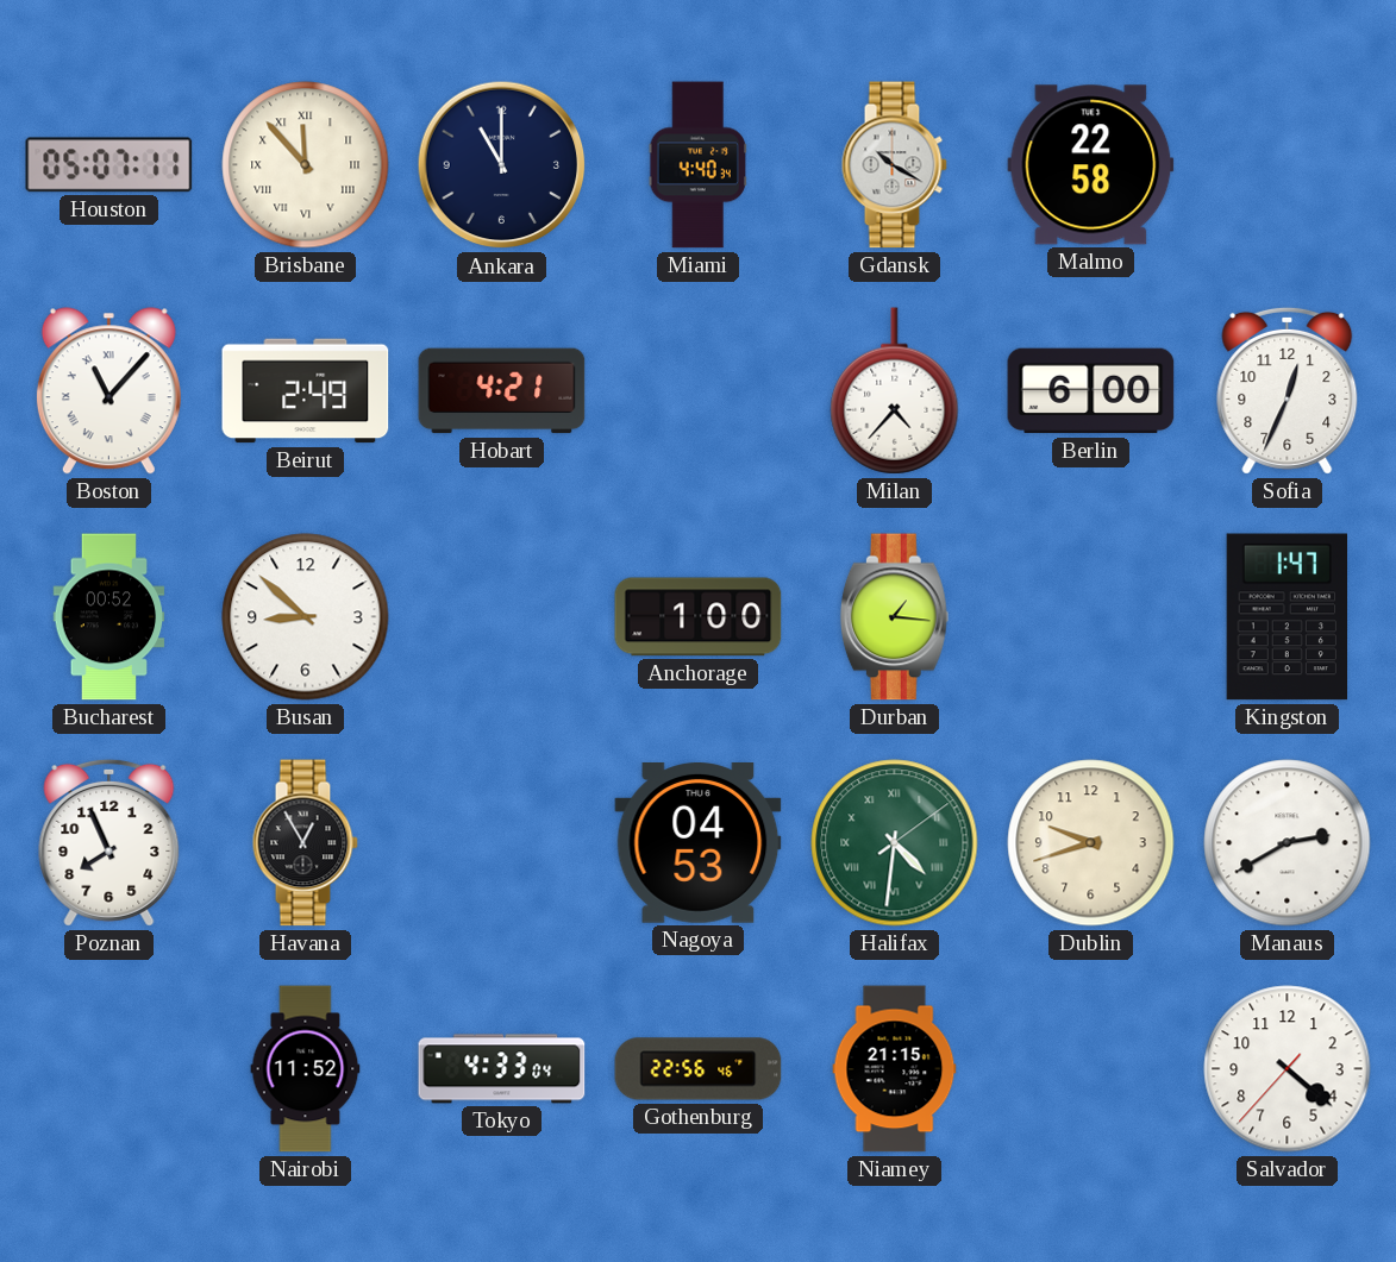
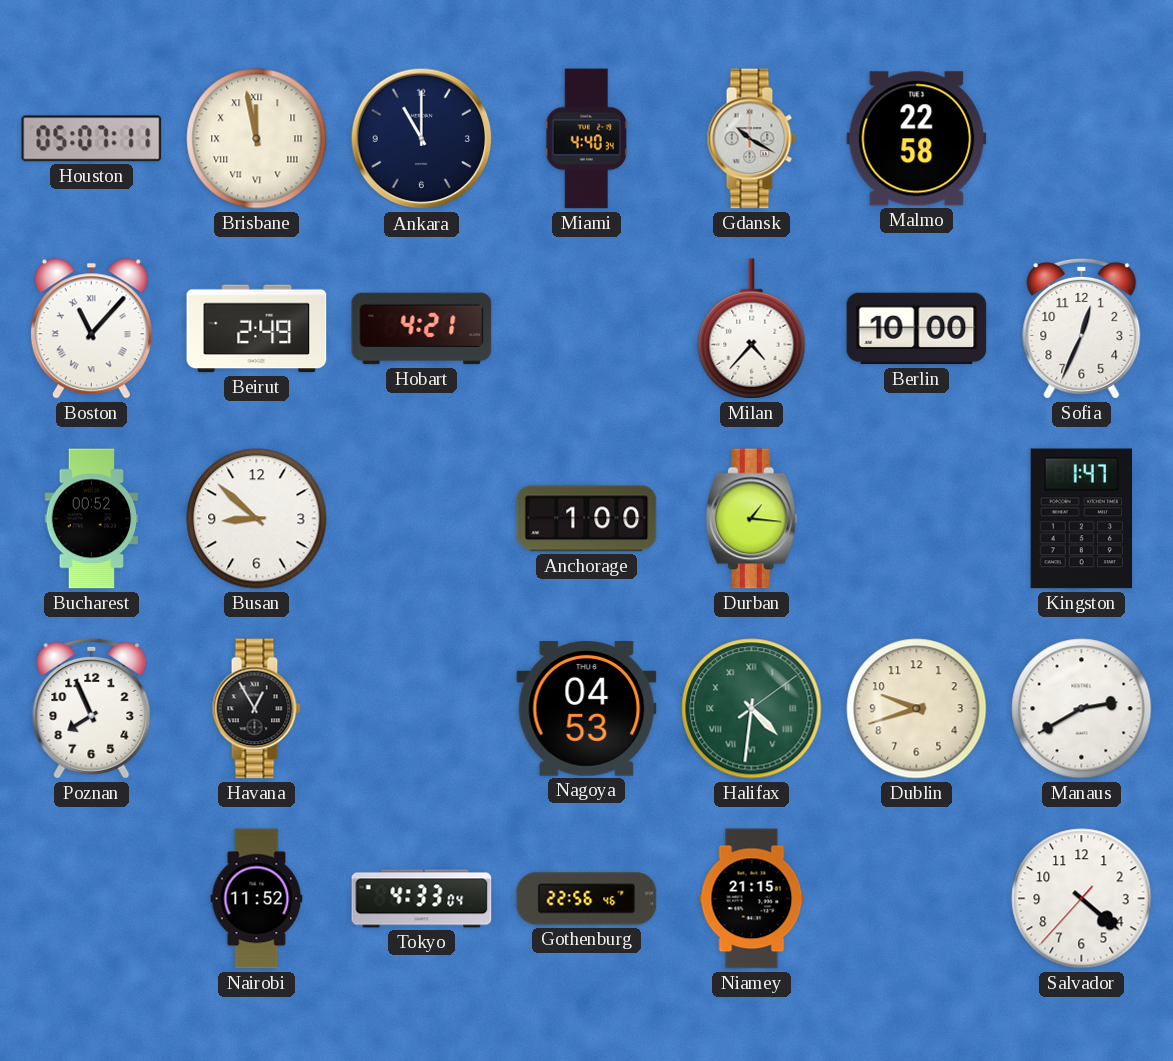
Brisbane: 11:53 -> 11:58 (257, 139)
Berlin: 6:00 -> 10:00 (917, 329)
